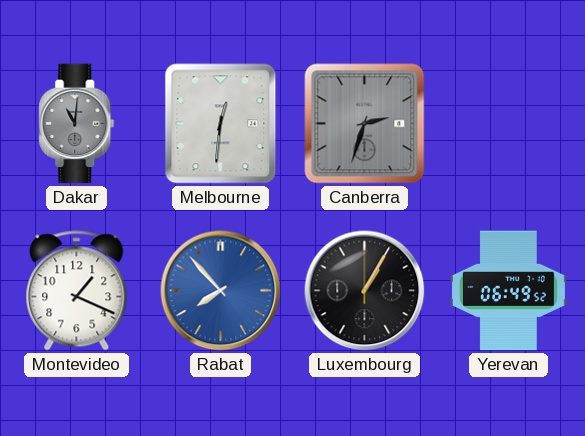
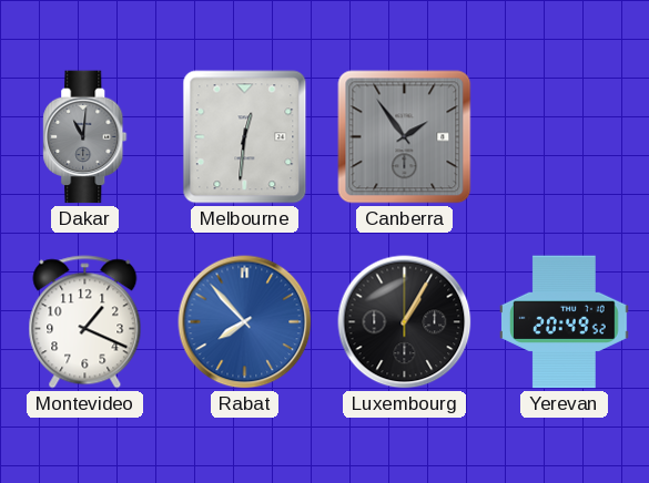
Canberra: 2:33 -> 1:54 (405, 137)
Yerevan: 06:49 -> 20:49 (565, 322)
